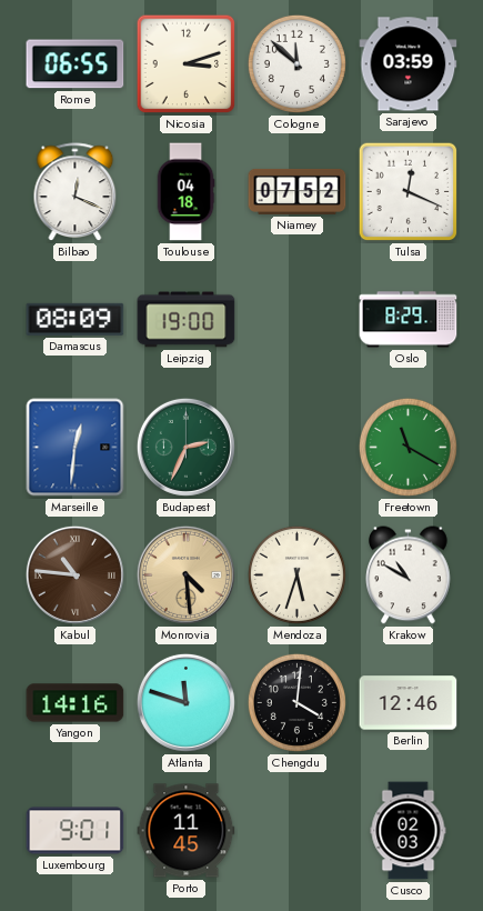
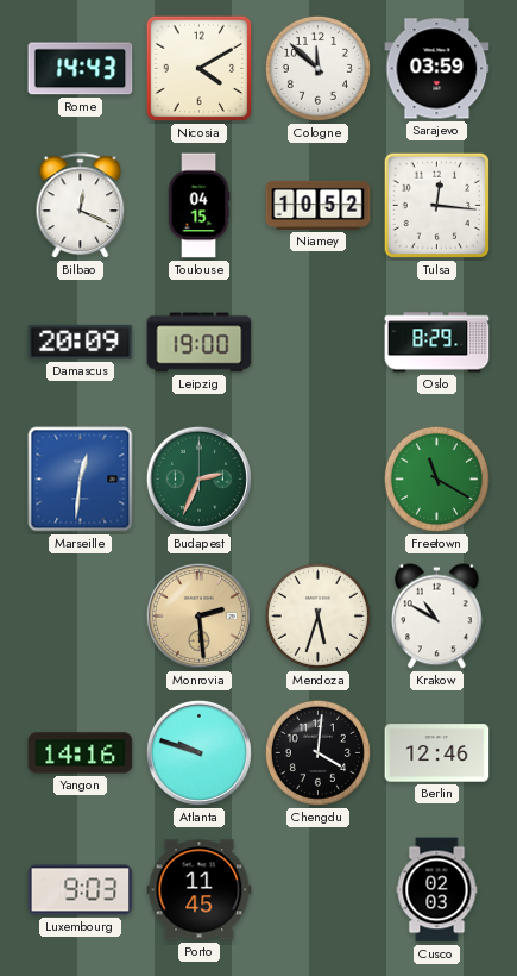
Rome: 06:55 -> 14:43 (81, 69)
Nicosia: 3:12 -> 4:10 (200, 69)
Toulouse: 04:18 -> 04:15 (198, 206)
Niamey: 07:52 -> 10:52 (319, 205)
Tulsa: 12:19 -> 12:16 (437, 206)
Damascus: 08:09 -> 20:09 (81, 342)
Kabul: 10:46 -> none (74, 574)
Monrovia: 4:29 -> 2:29 (198, 615)
Atlanta: 11:48 -> 9:48 (198, 752)
Luxembourg: 9:01 -> 9:03 (81, 890)
